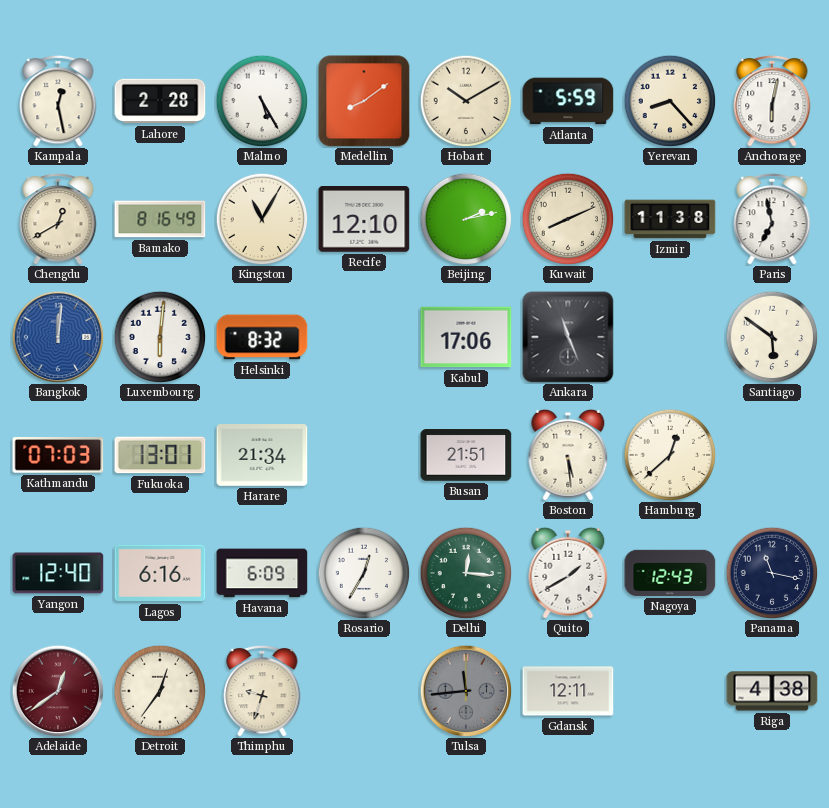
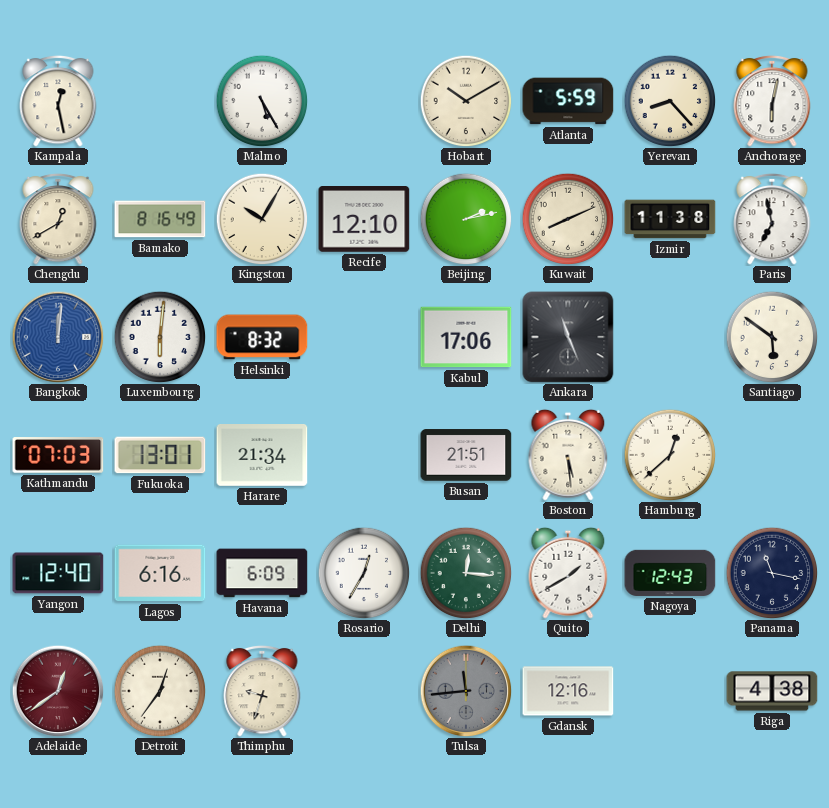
Lahore: 2:28 -> none (160, 101)
Medellin: 8:09 -> none (364, 101)
Kingston: 11:05 -> 10:05 (262, 219)
Gdansk: 12:11 -> 12:16 (568, 691)
